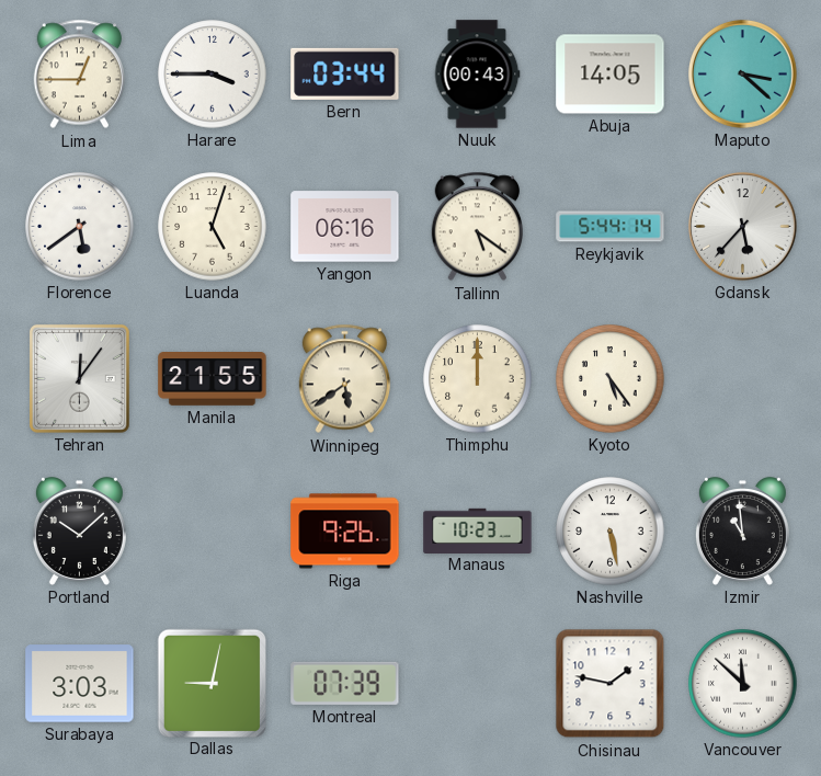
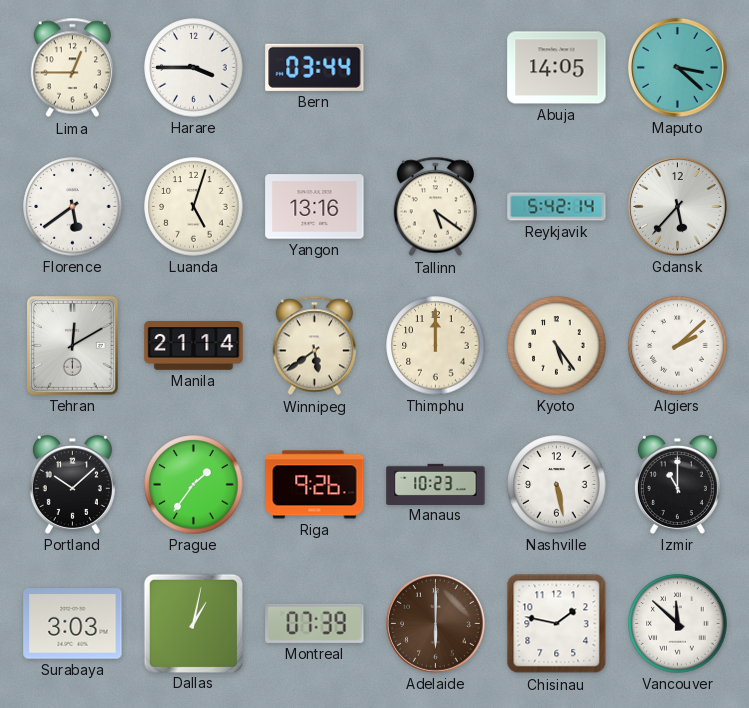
Nuuk: 00:43 -> none (477, 75)
Yangon: 06:16 -> 13:16 (315, 207)
Reykjavik: 5:44 -> 5:42 (557, 207)
Tehran: 12:06 -> 12:10 (72, 345)
Manila: 21:55 -> 21:14 (194, 346)
Algiers: none -> 2:08 (678, 346)
Prague: none -> 1:36 (194, 485)
Izmir: 10:59 -> 11:00 (677, 485)
Dallas: 9:02 -> 1:02 (193, 623)
Adelaide: none -> 6:00 (436, 624)
